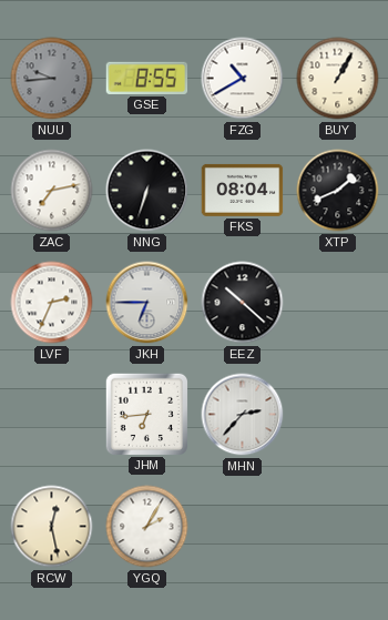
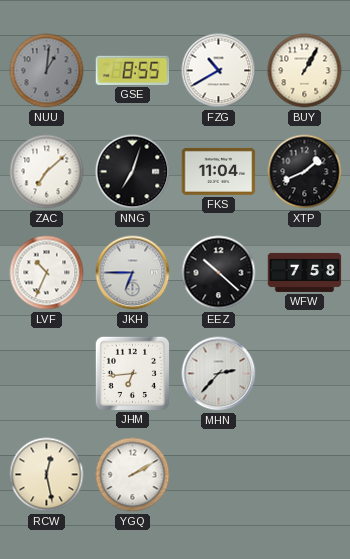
NUU: 9:44 -> 1:01 (47, 71)
ZAC: 7:13 -> 7:08 (47, 172)
NNG: 6:33 -> 7:03 (133, 172)
FKS: 08:04 -> 11:04 (219, 171)
LVF: 2:34 -> 10:34 (47, 273)
WFW: none -> 7:58 (305, 272)
YGQ: 2:05 -> 2:10 (133, 475)
